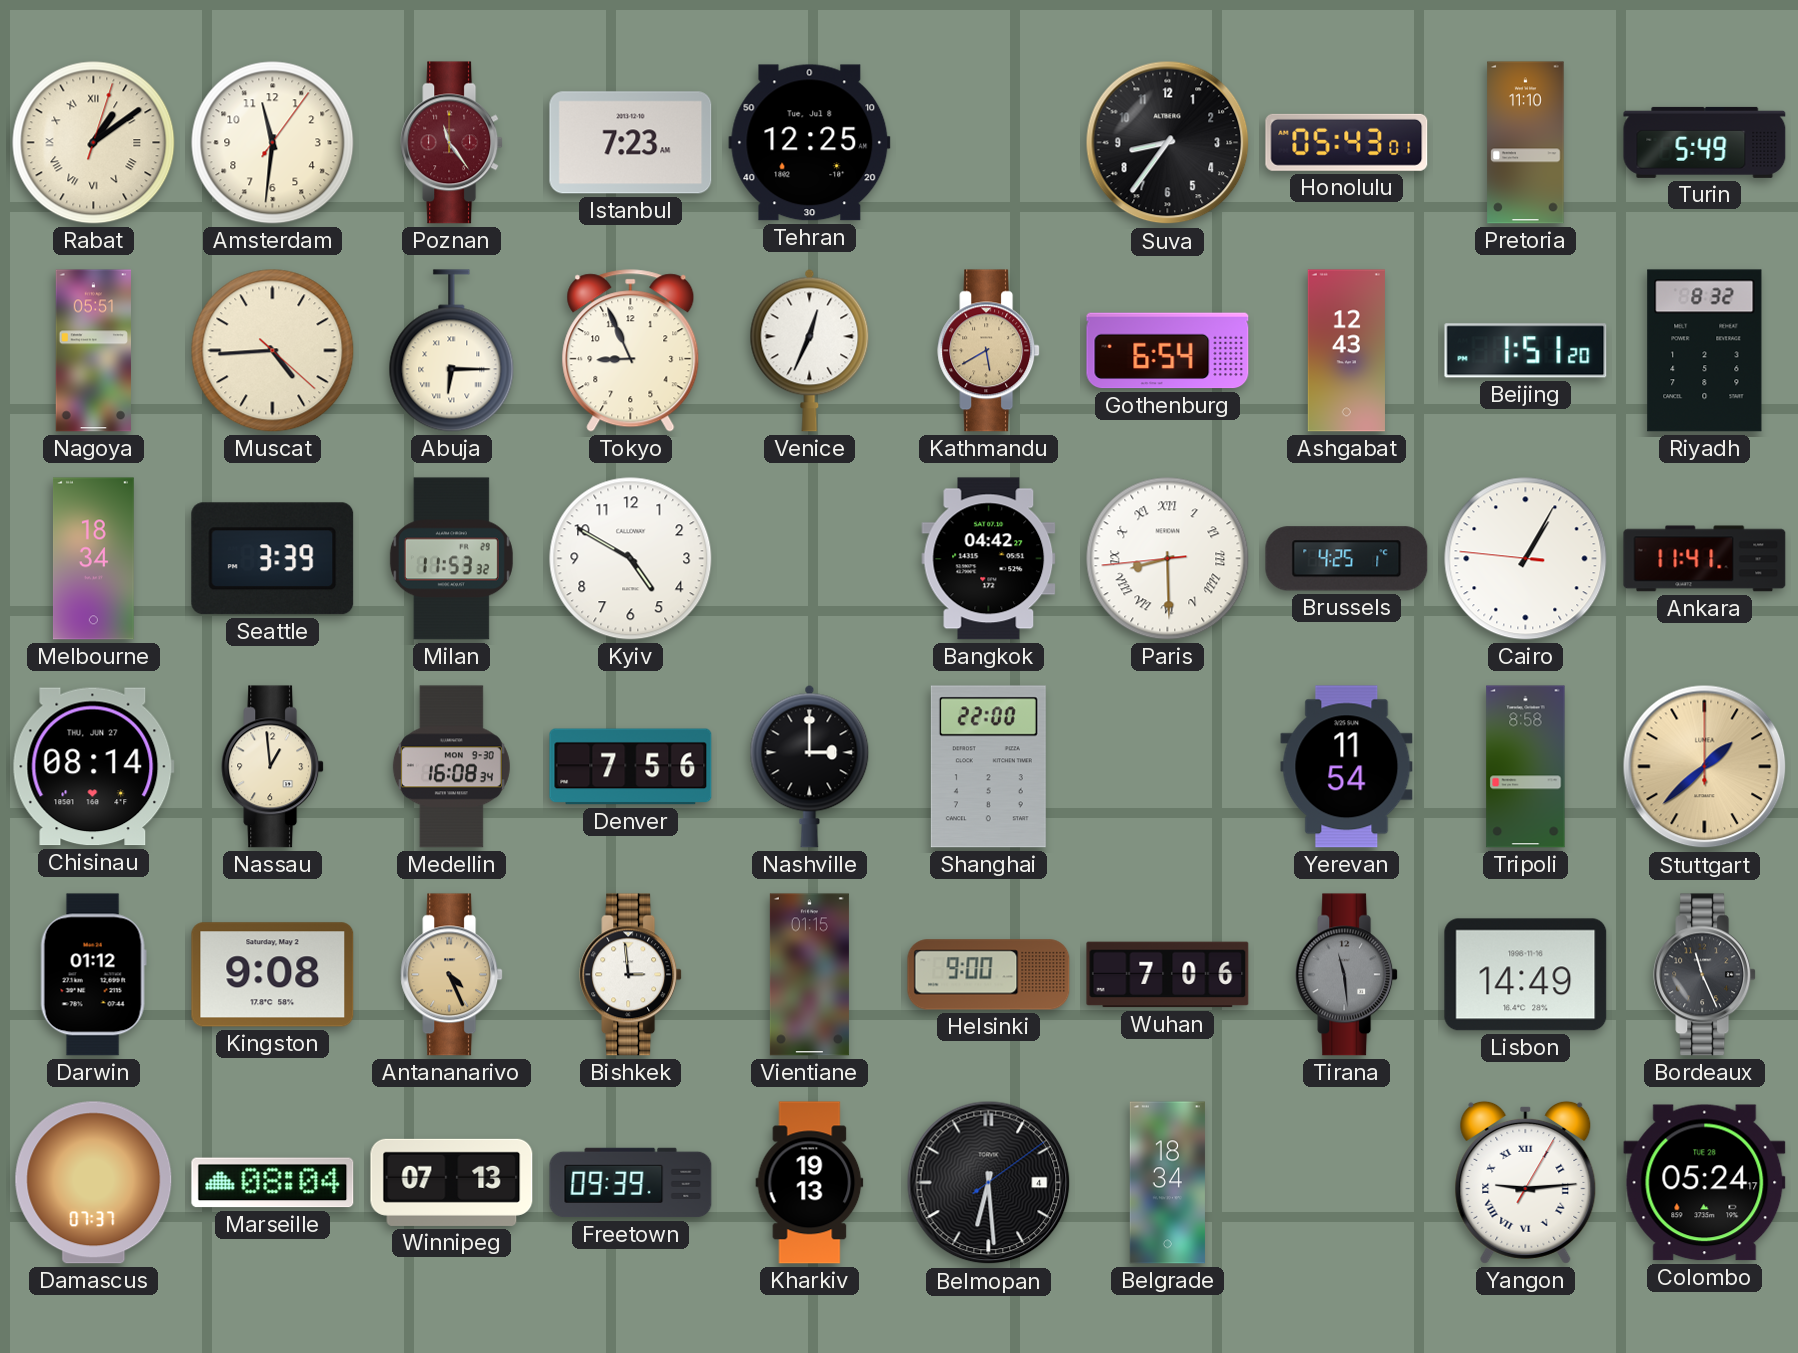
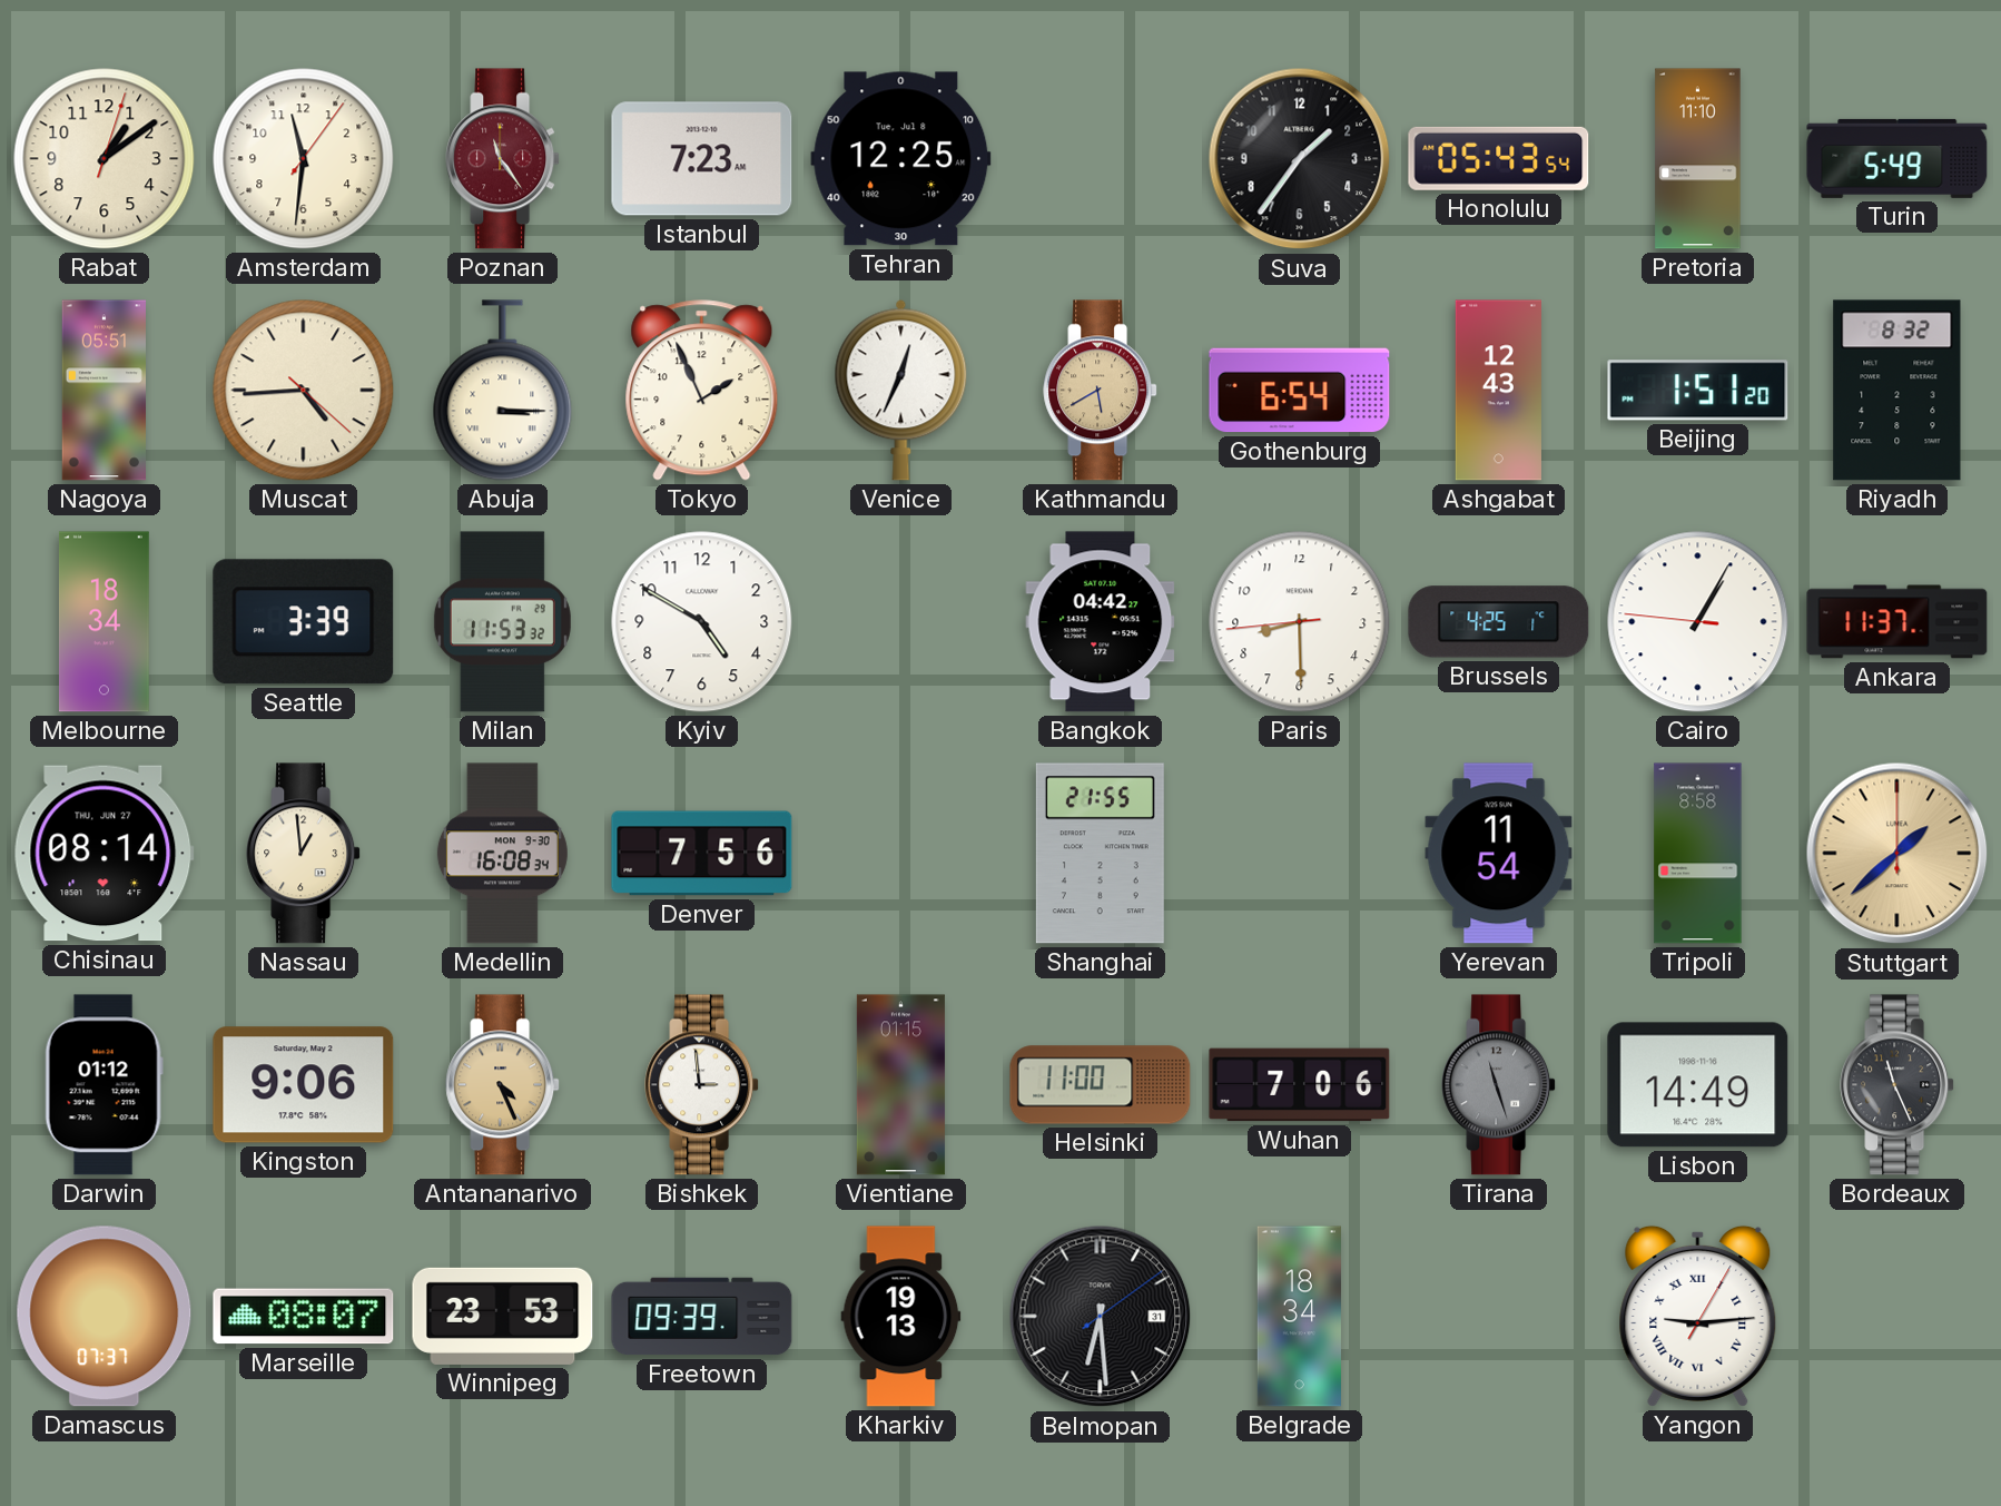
Rabat numerals: Roman -> Arabic (105, 159)
Suva: 8:36 -> 1:36 (1300, 159)
Honolulu: 05:43:01 -> 05:43:54 (1499, 158)
Abuja: 6:15 -> 3:15 (503, 391)
Tokyo: 8:56 -> 1:56 (702, 391)
Paris numerals: Roman -> Arabic (1300, 622)
Ankara: 11:41 -> 11:37 (1897, 622)
Nashville: 3:00 -> none (810, 766)
Shanghai: 22:00 -> 21:55 (1100, 854)
Kingston: 9:08 -> 9:06 (304, 1085)
Helsinki: 9:00 -> 11:00 (1101, 1085)
Tirana: 11:29 -> 11:27 (1499, 1085)
Marseille: 08:04 -> 08:07 (304, 1317)
Winnipeg: 07:13 -> 23:53 (503, 1316)
Belmopan date: 4 -> 31 (1101, 1317)
Colombo: 05:24 -> none (1705, 1183)
